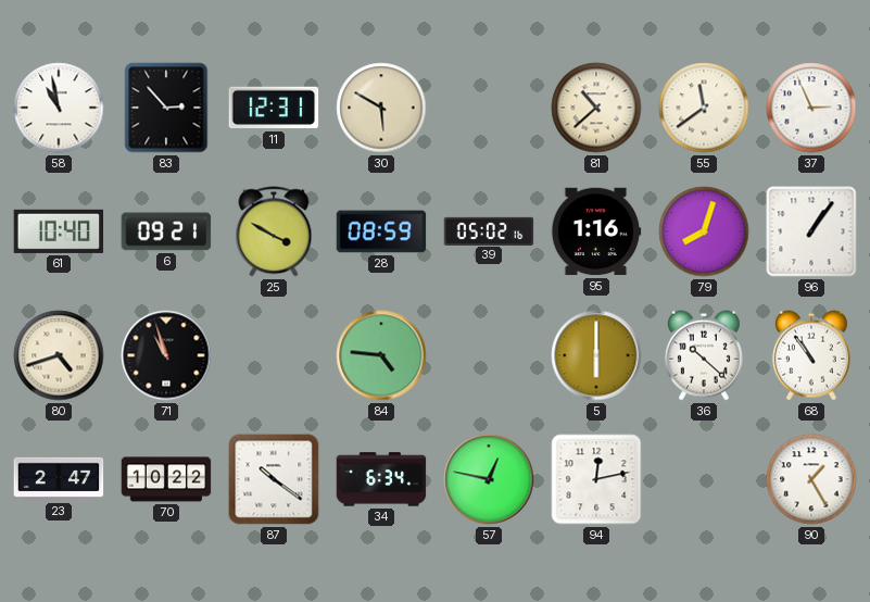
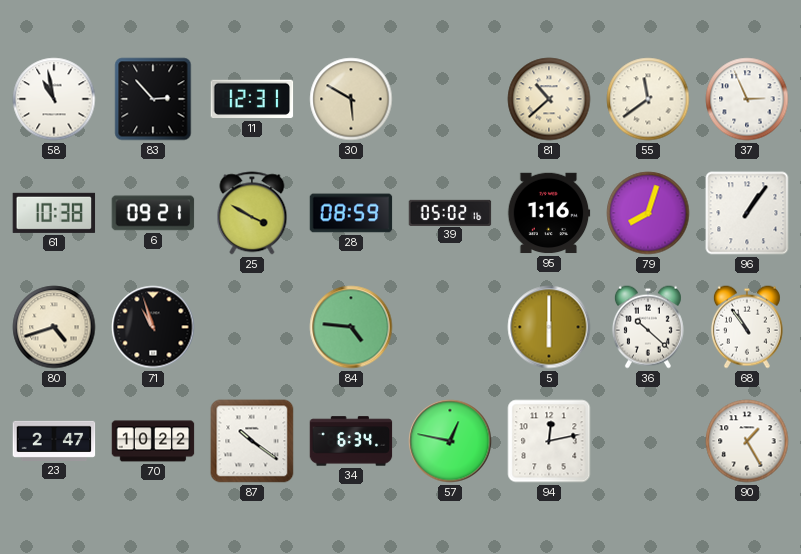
61: 10:40 -> 10:38 (54, 213)
